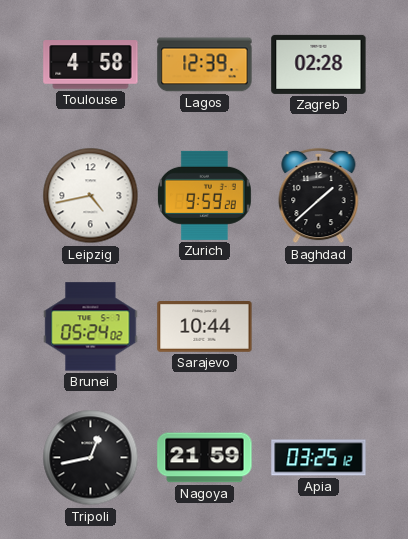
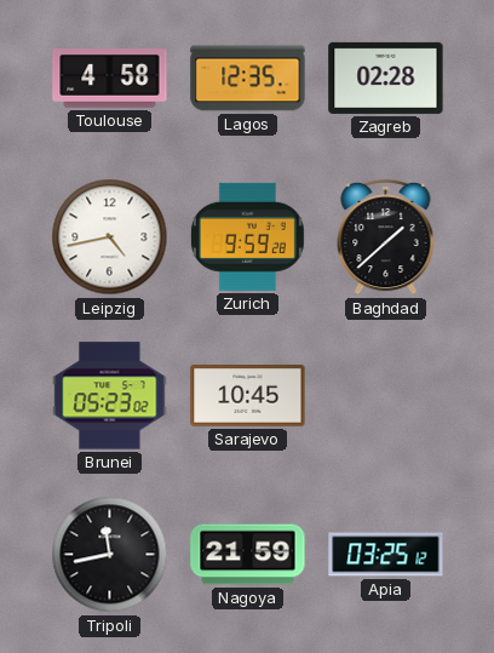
Lagos: 12:39 -> 12:35 (248, 79)
Brunei: 05:24 -> 05:23 (110, 396)
Sarajevo: 10:44 -> 10:45 (248, 396)
Tripoli: 12:43 -> 11:43 (110, 555)
